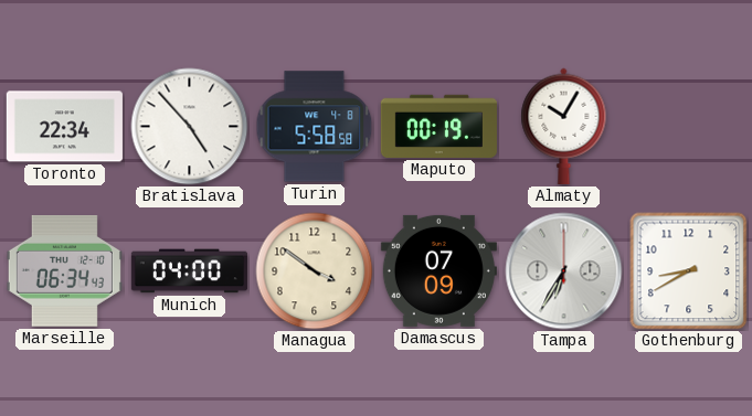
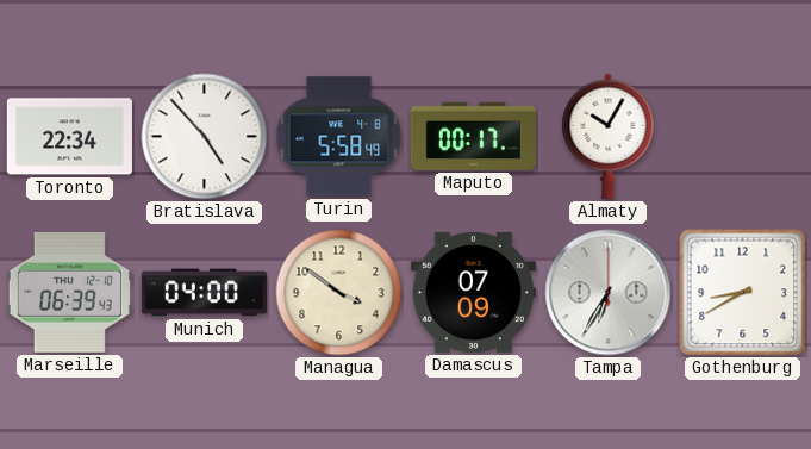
Turin: 5:58:58 -> 5:58:49 (339, 137)
Maputo: 00:19 -> 00:17 (473, 136)
Marseille: 06:34 -> 06:39 (69, 292)
